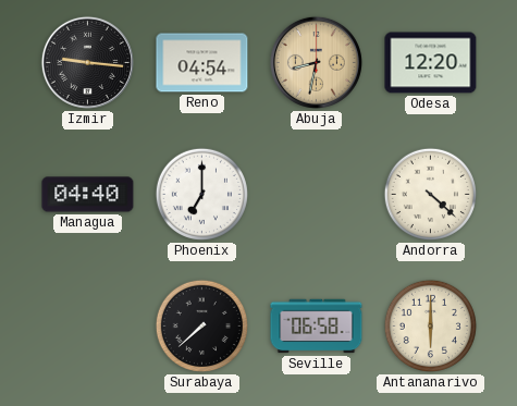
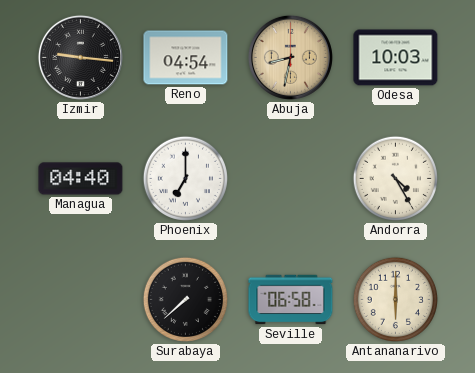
Odesa: 12:20 -> 10:03 (396, 58)
Andorra: 4:22 -> 4:25 (395, 178)
